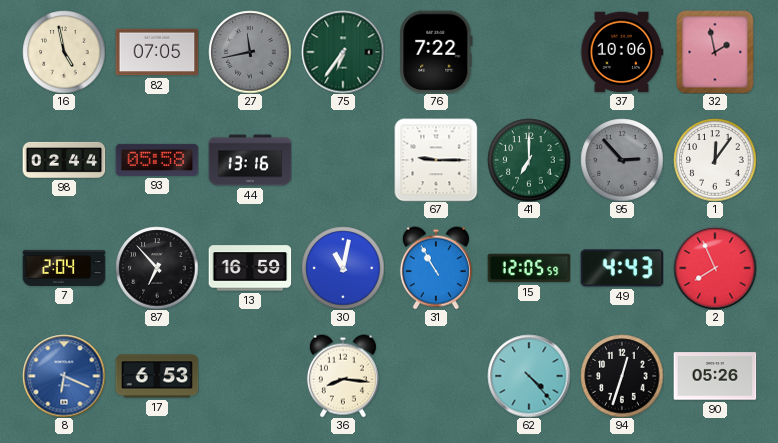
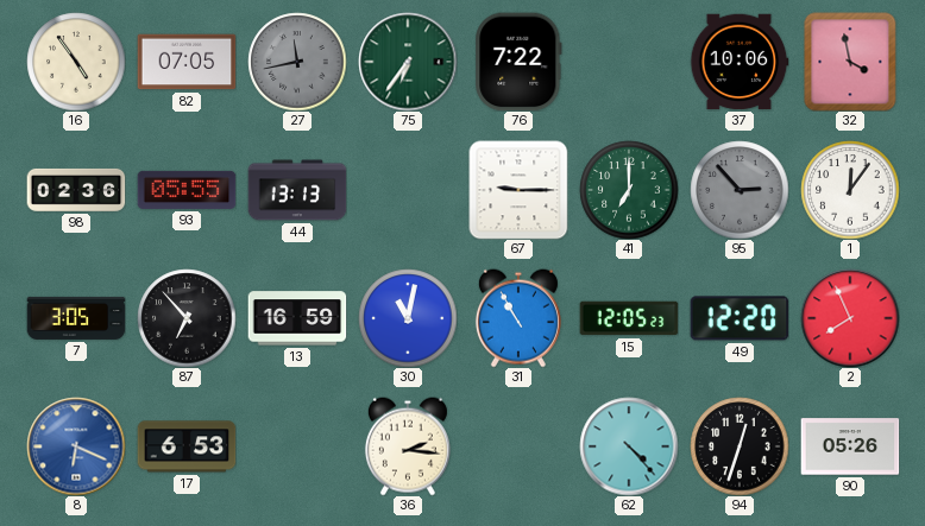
16: 4:58 -> 4:54 (76, 62)
32: 1:58 -> 3:58 (850, 62)
98: 02:44 -> 02:36 (76, 190)
93: 05:58 -> 05:55 (187, 190)
44: 13:16 -> 13:13 (297, 190)
7: 2:04 -> 3:05 (76, 318)
15: 12:05:59 -> 12:05:23 (629, 318)
49: 4:43 -> 12:20 (740, 318)
36: 8:16 -> 2:16 (408, 446)
